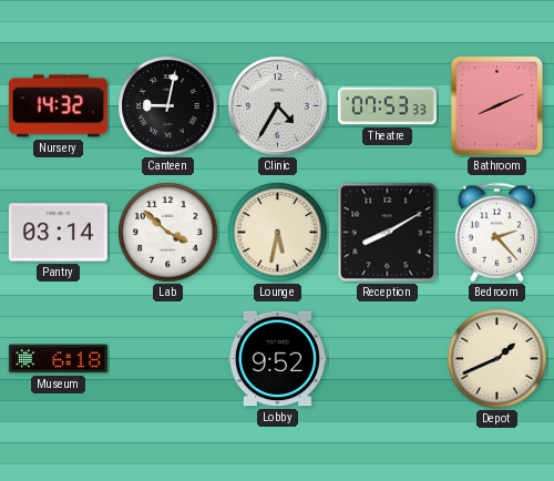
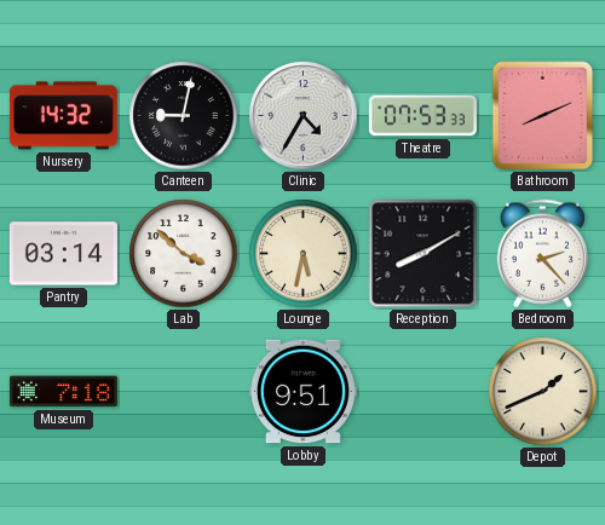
Museum: 6:18 -> 7:18 (63, 392)
Lobby: 9:52 -> 9:51 (302, 392)
